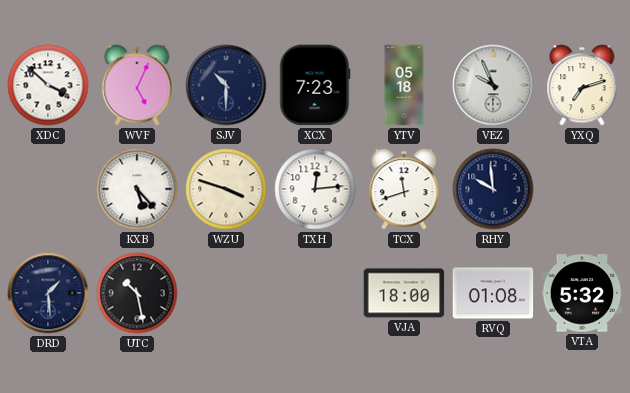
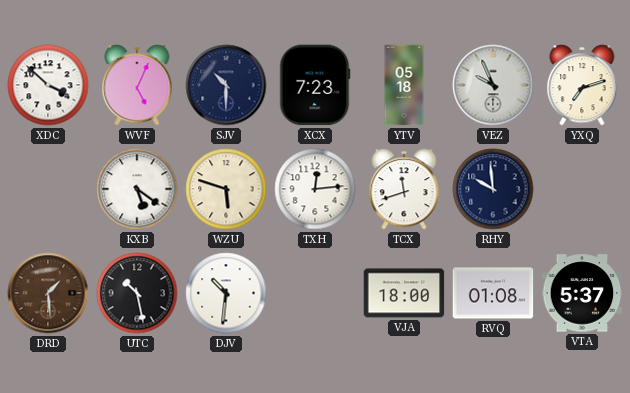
KXB: 5:23 -> 5:21 (137, 189)
WZU: 3:48 -> 5:48 (226, 189)
DRD dial: navy -> brown (48, 293)
DJV: none -> 10:31 (226, 293)
VTA: 5:32 -> 5:37 (582, 293)
